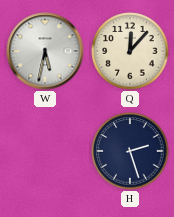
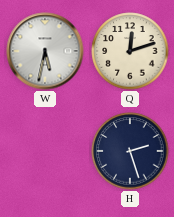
Q: 12:07 -> 12:12 (130, 51)
